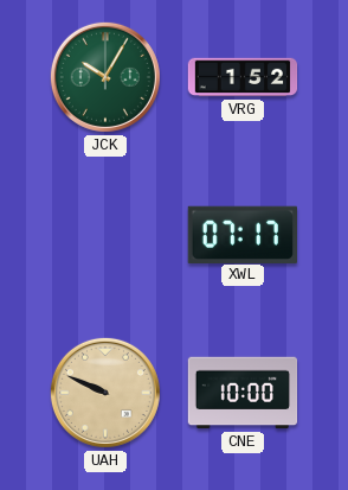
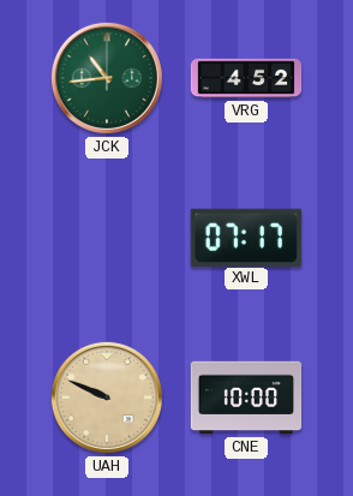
JCK: 10:05 -> 10:44 (107, 78)
VRG: 1:52 -> 4:52 (246, 78)
